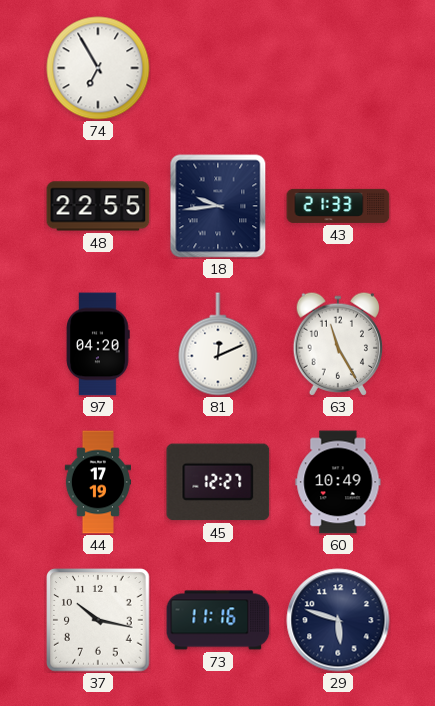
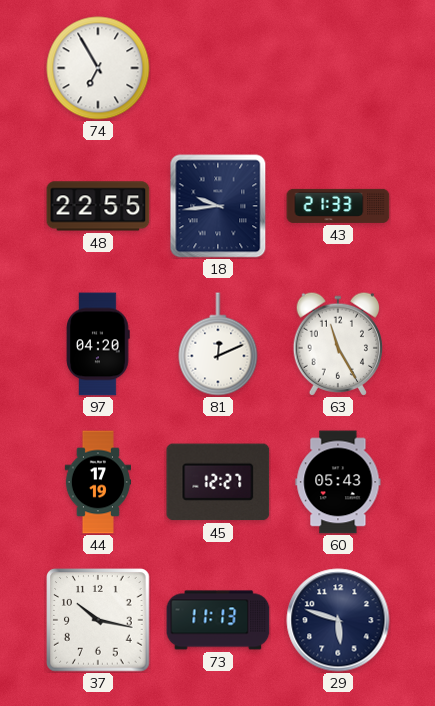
60: 10:49 -> 05:43 (338, 482)
73: 11:16 -> 11:13 (218, 620)
